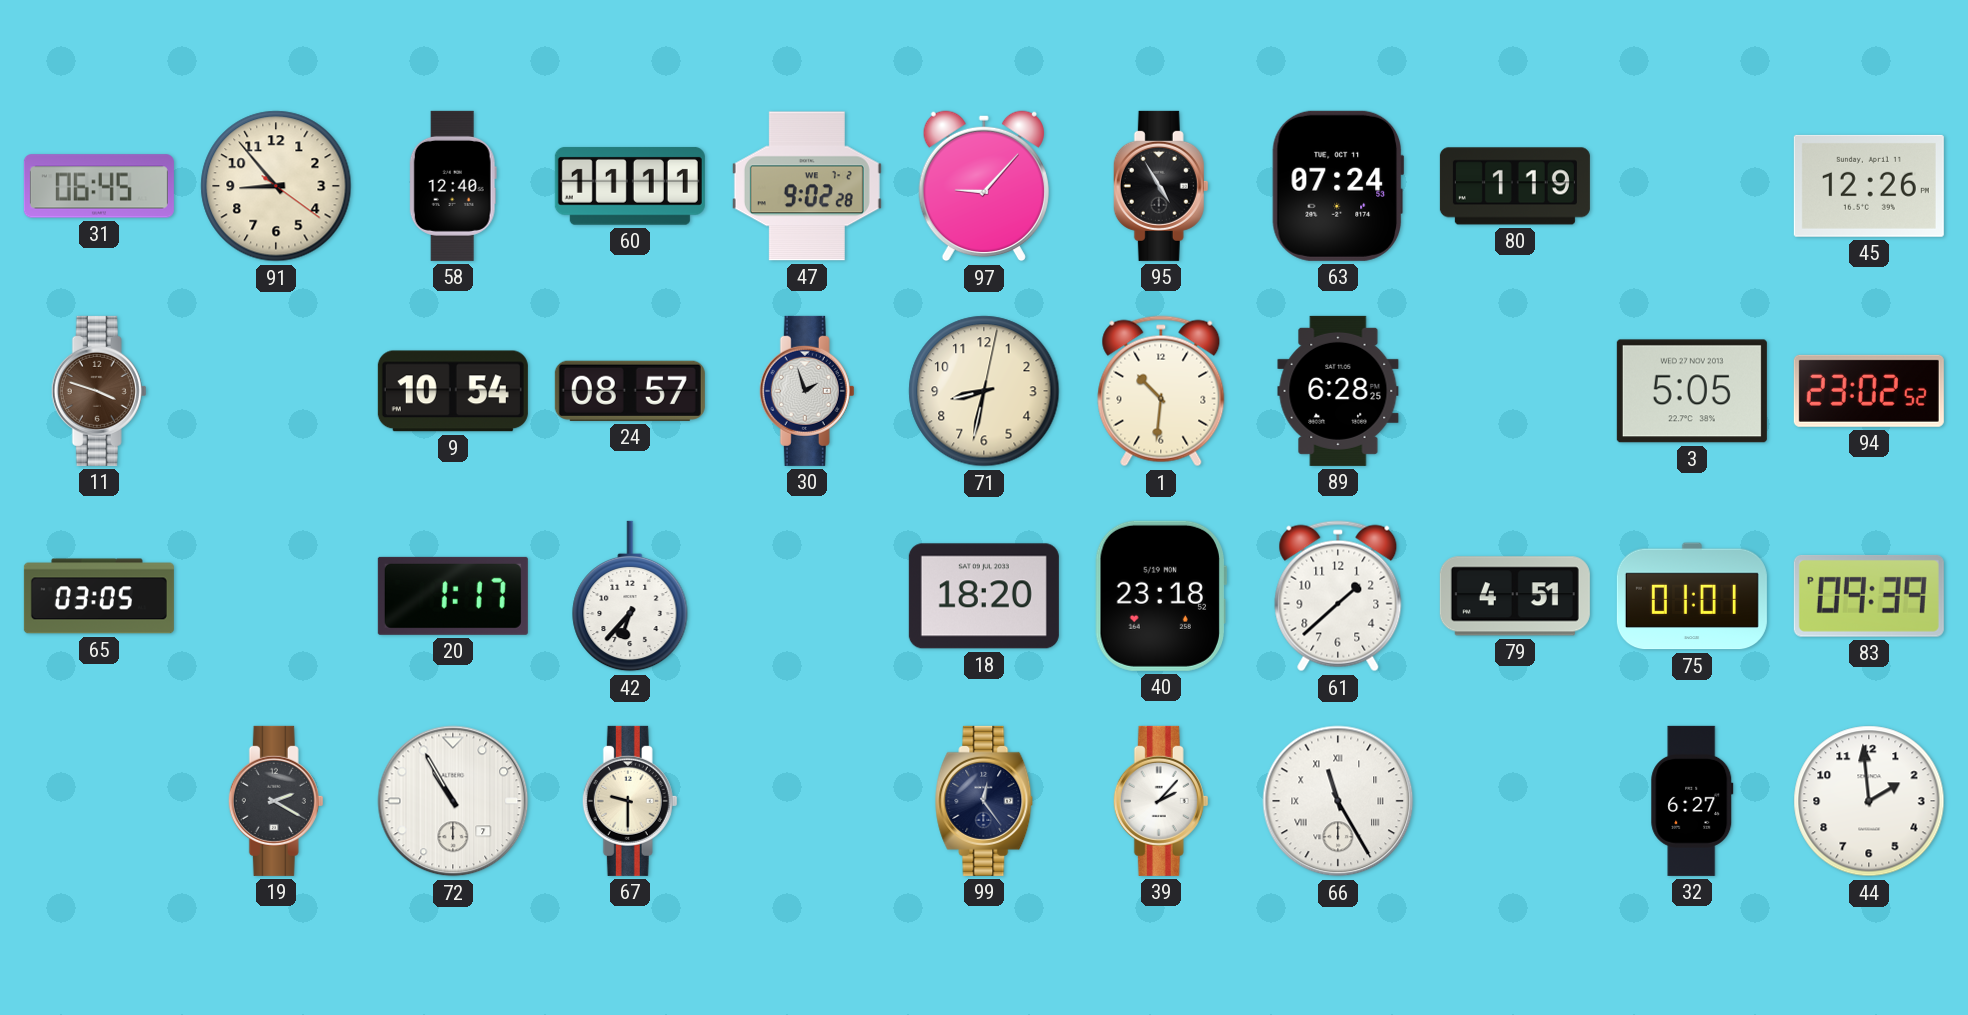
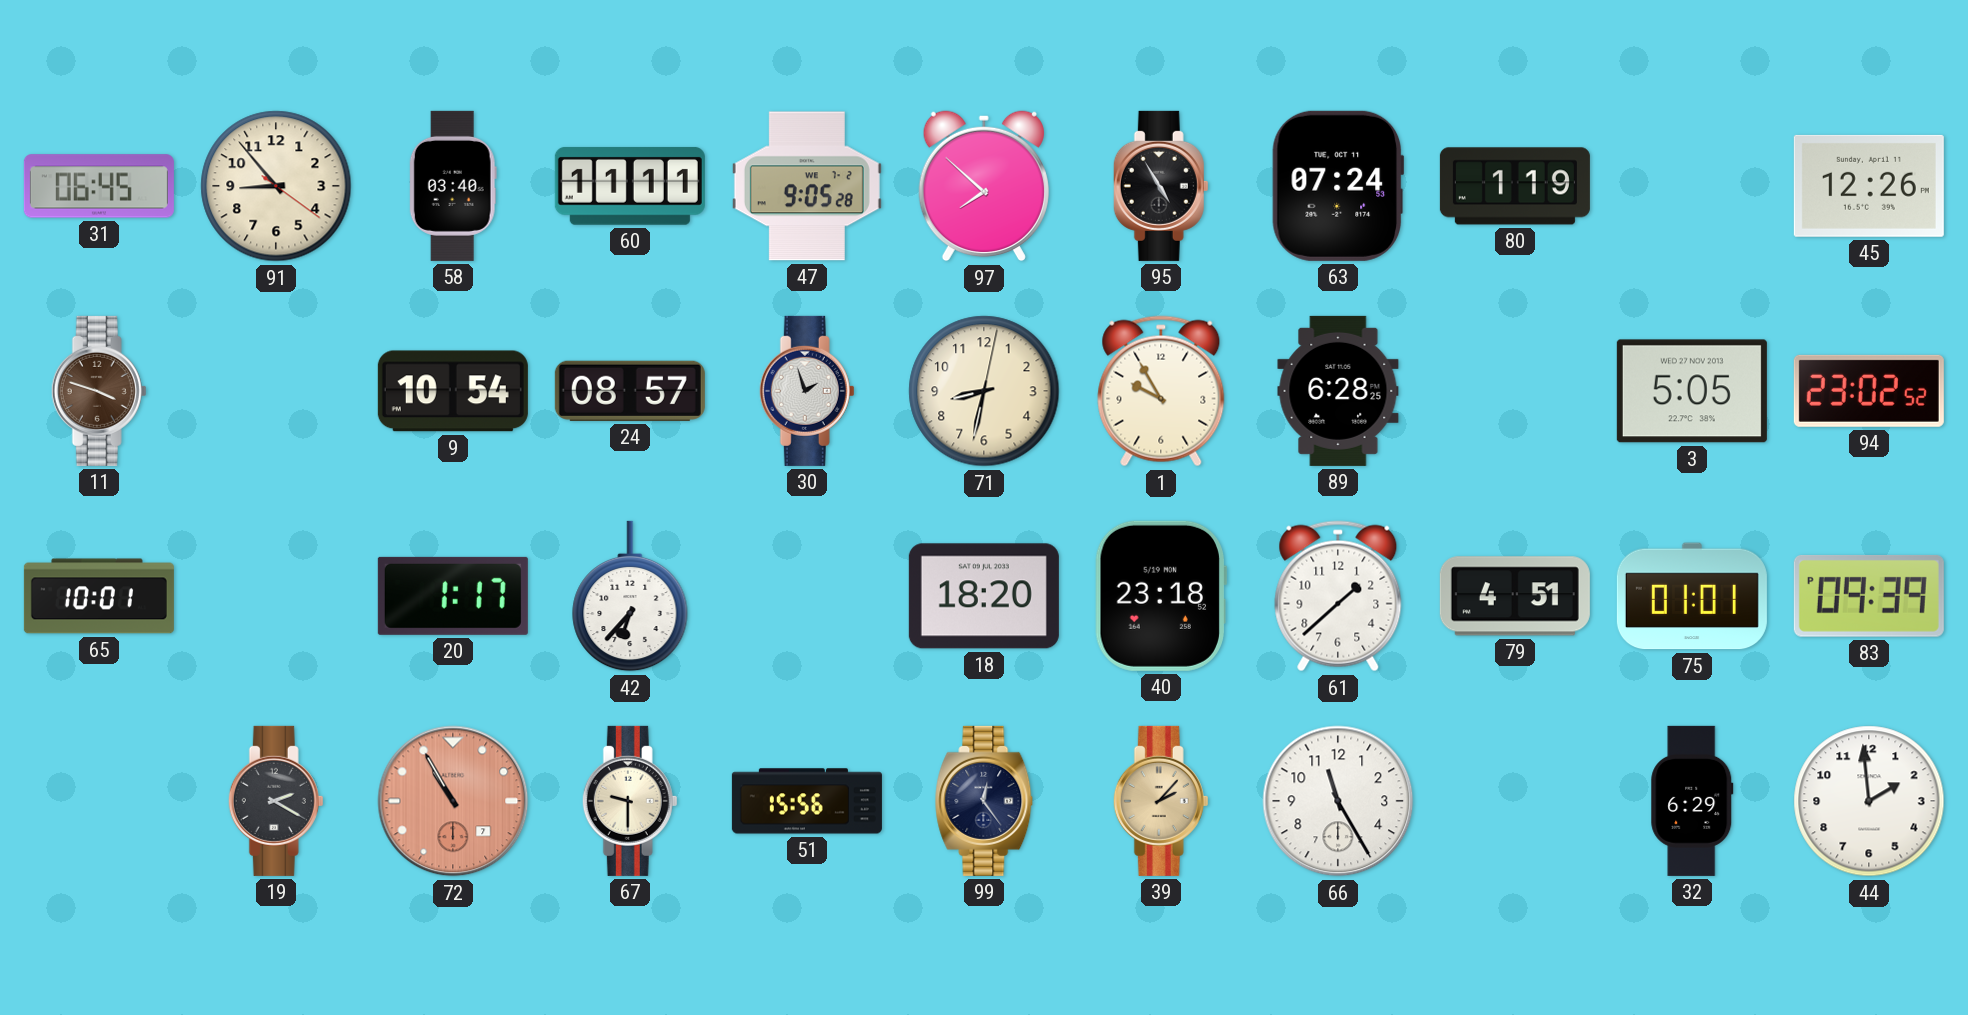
58: 12:40 -> 03:40 (453, 186)
47: 9:02 -> 9:05 (807, 186)
97: 9:07 -> 7:52 (984, 186)
1: 10:31 -> 9:55 (1161, 391)
65: 03:05 -> 10:01 (99, 596)
72 dial: white -> salmon (453, 801)
51: none -> 15:56 (807, 801)
39 dial: white -> champagne (1161, 801)
66 numerals: Roman -> Arabic (1338, 801)
32: 6:27 -> 6:29 (1692, 801)
